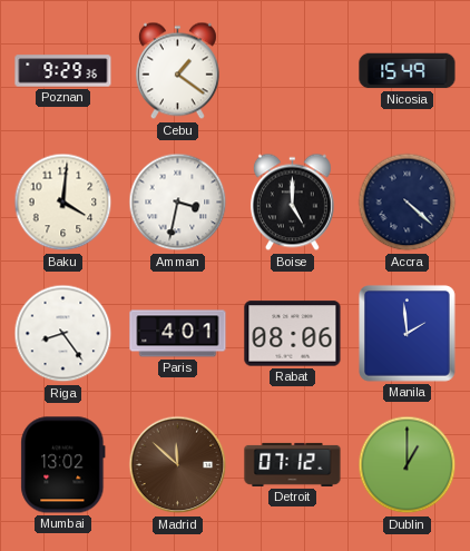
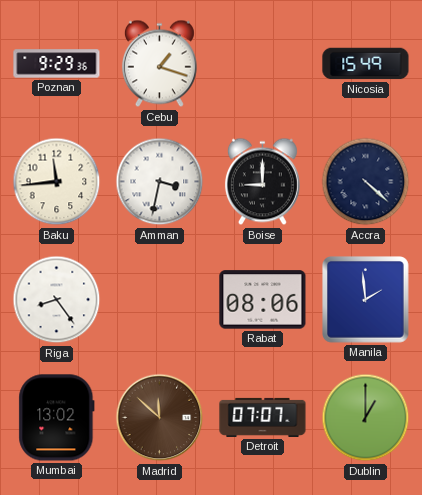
Cebu: 1:21 -> 1:18 (159, 64)
Baku: 4:01 -> 11:44 (57, 182)
Boise: 5:00 -> 9:00 (262, 182)
Paris: 4:01 -> none (178, 334)
Detroit: 07:12 -> 07:07 (263, 417)
